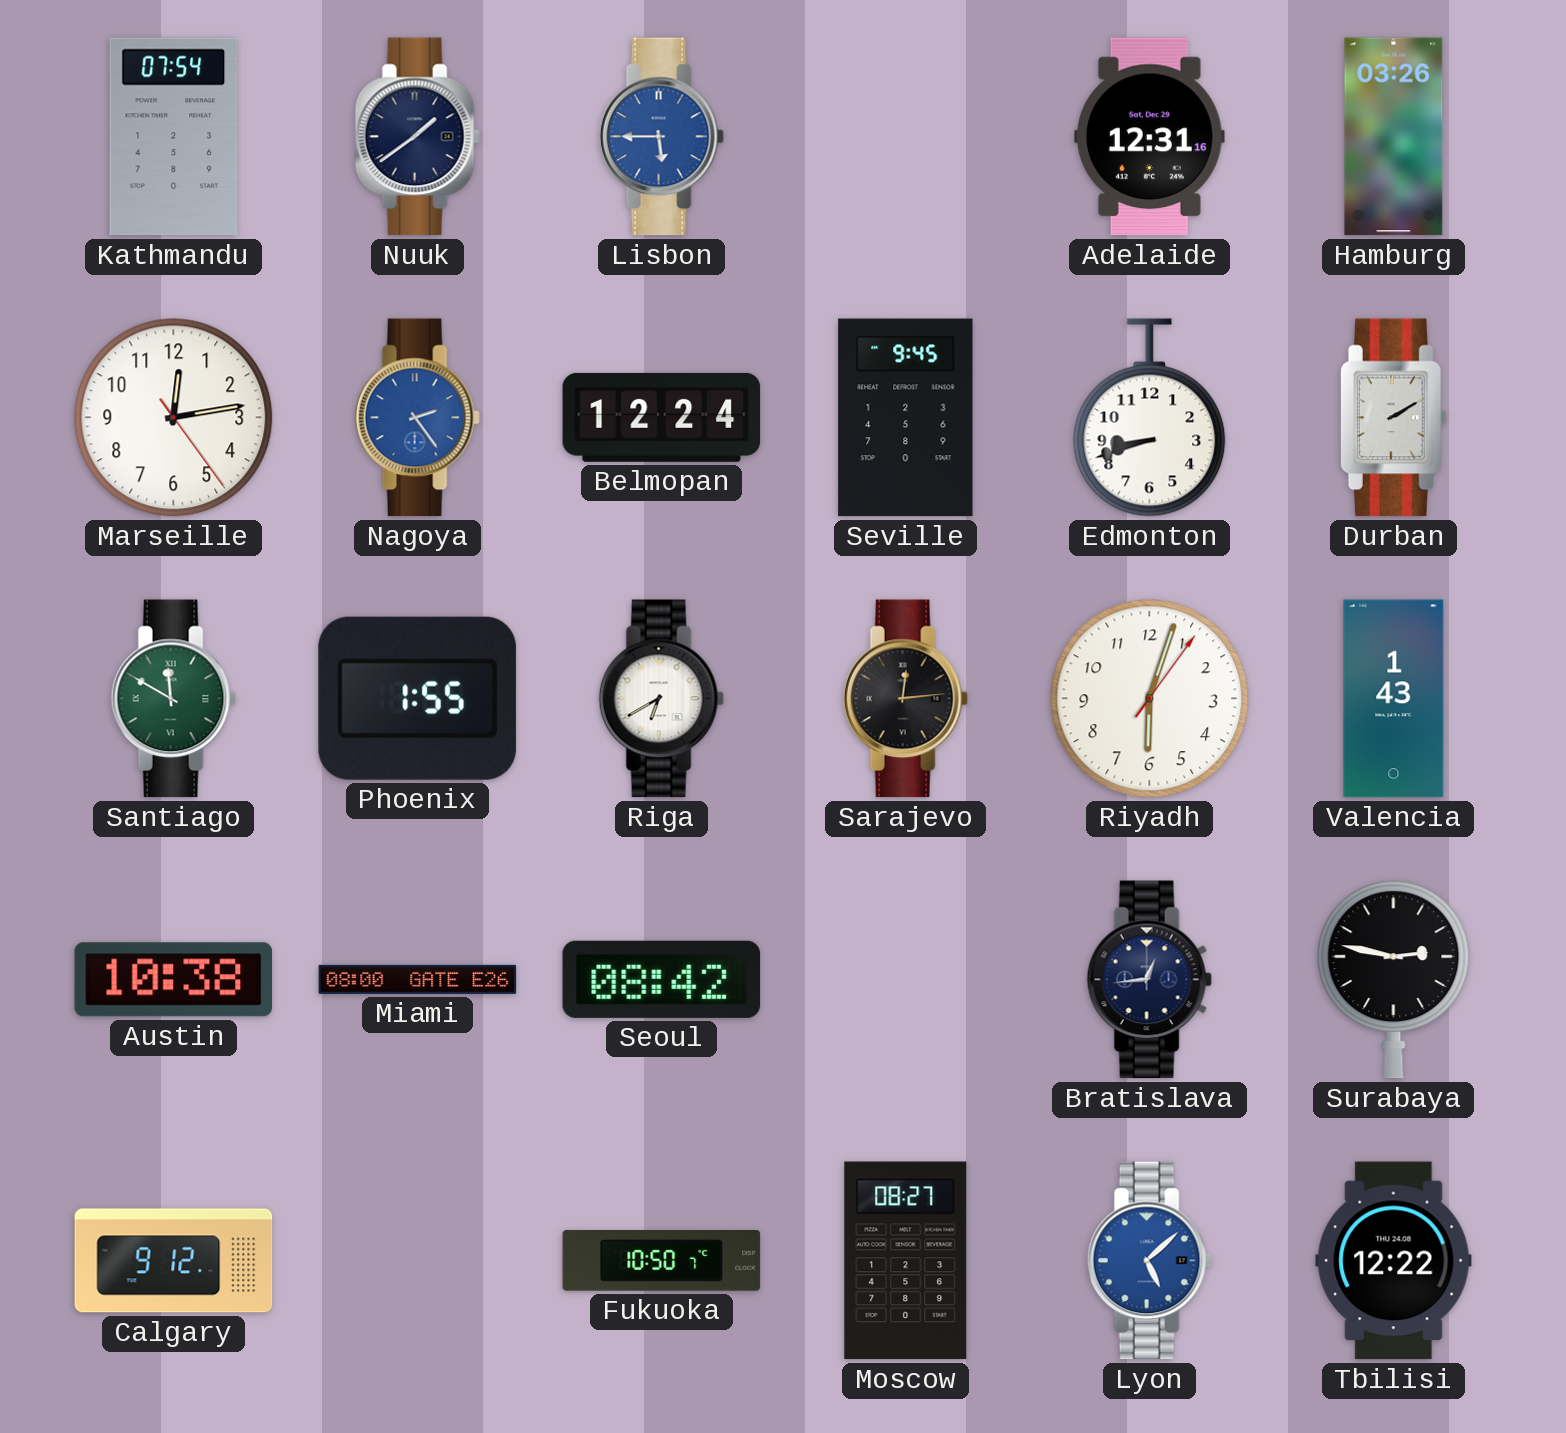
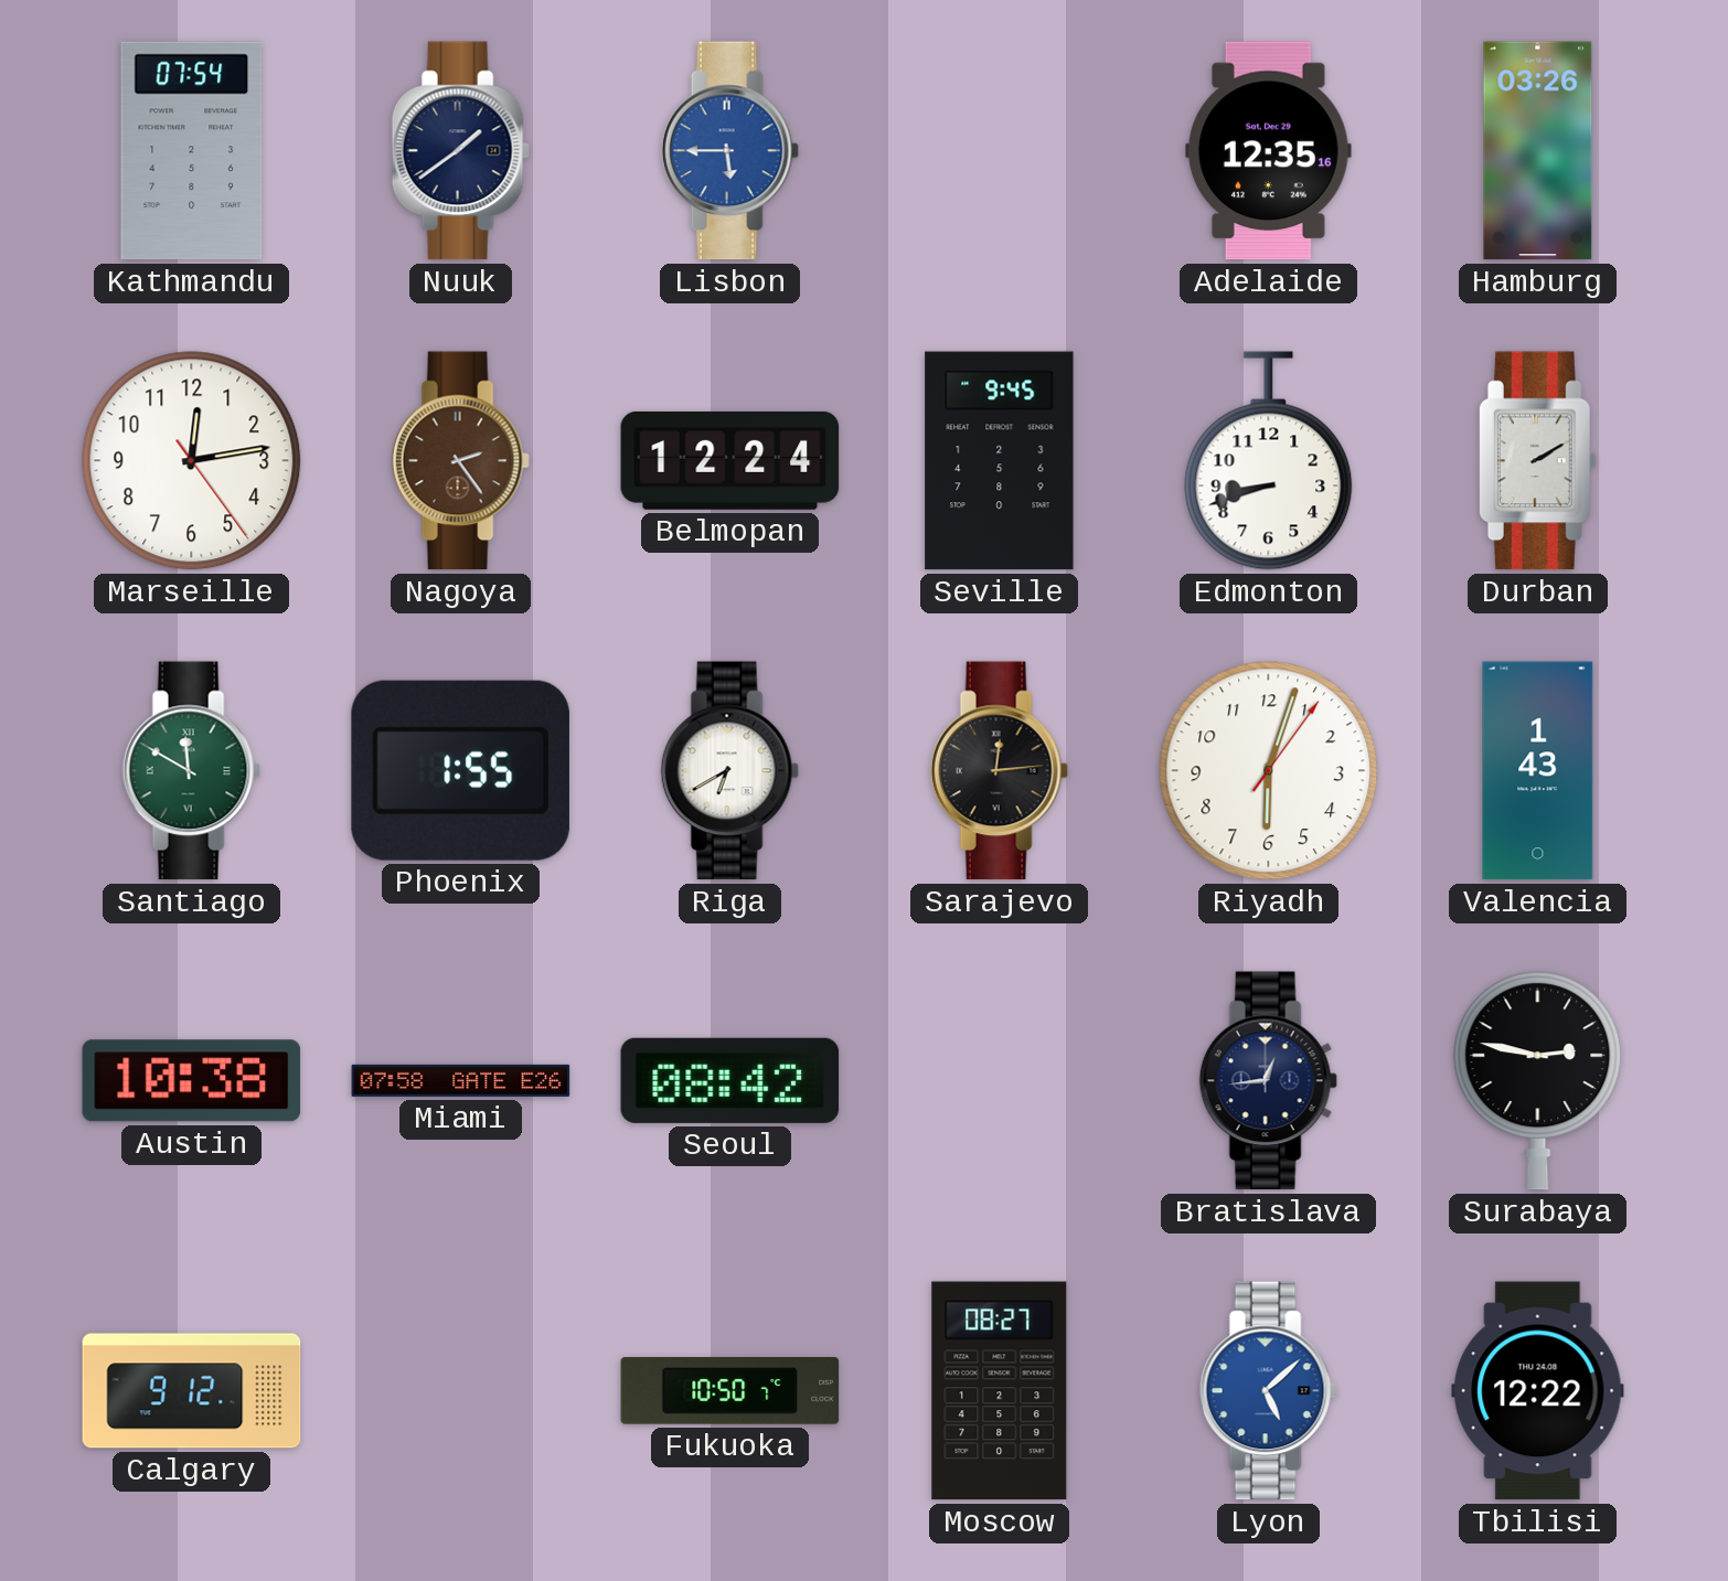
Adelaide: 12:31 -> 12:35 (1269, 151)
Nagoya dial: blue -> brown (460, 461)
Miami: 08:00 -> 07:58 (461, 1080)
